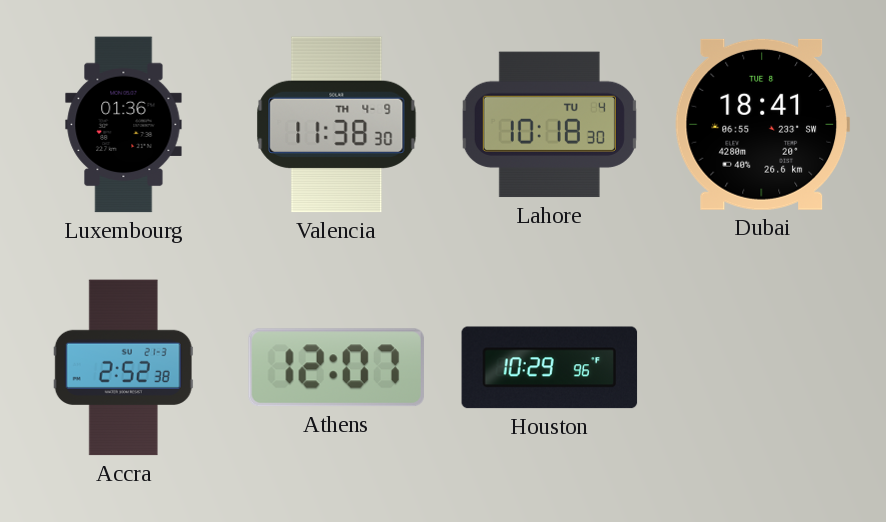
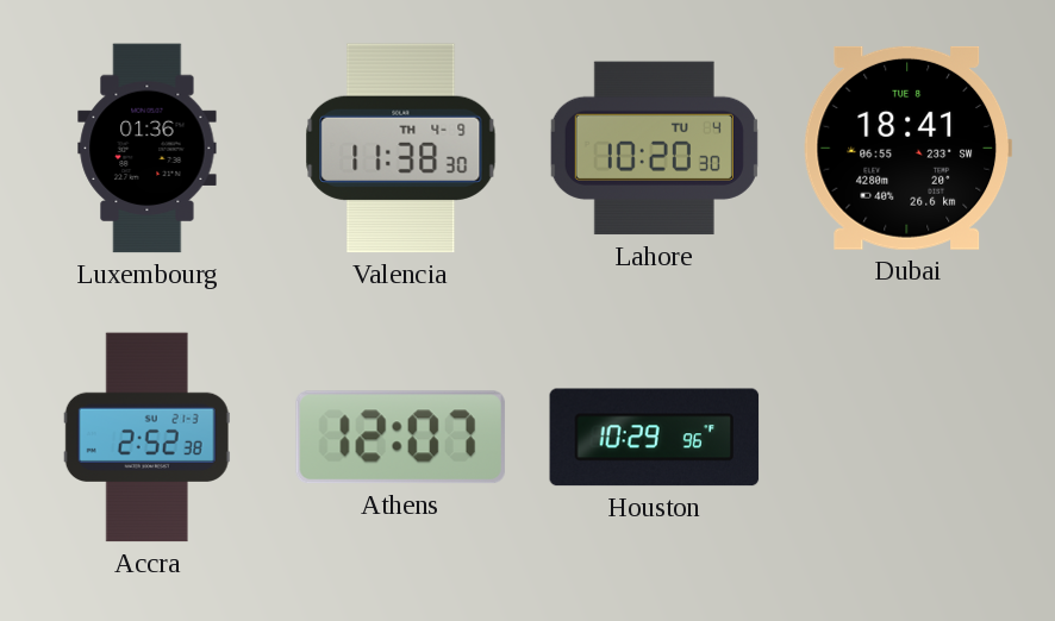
Lahore: 10:18 -> 10:20 (654, 149)
